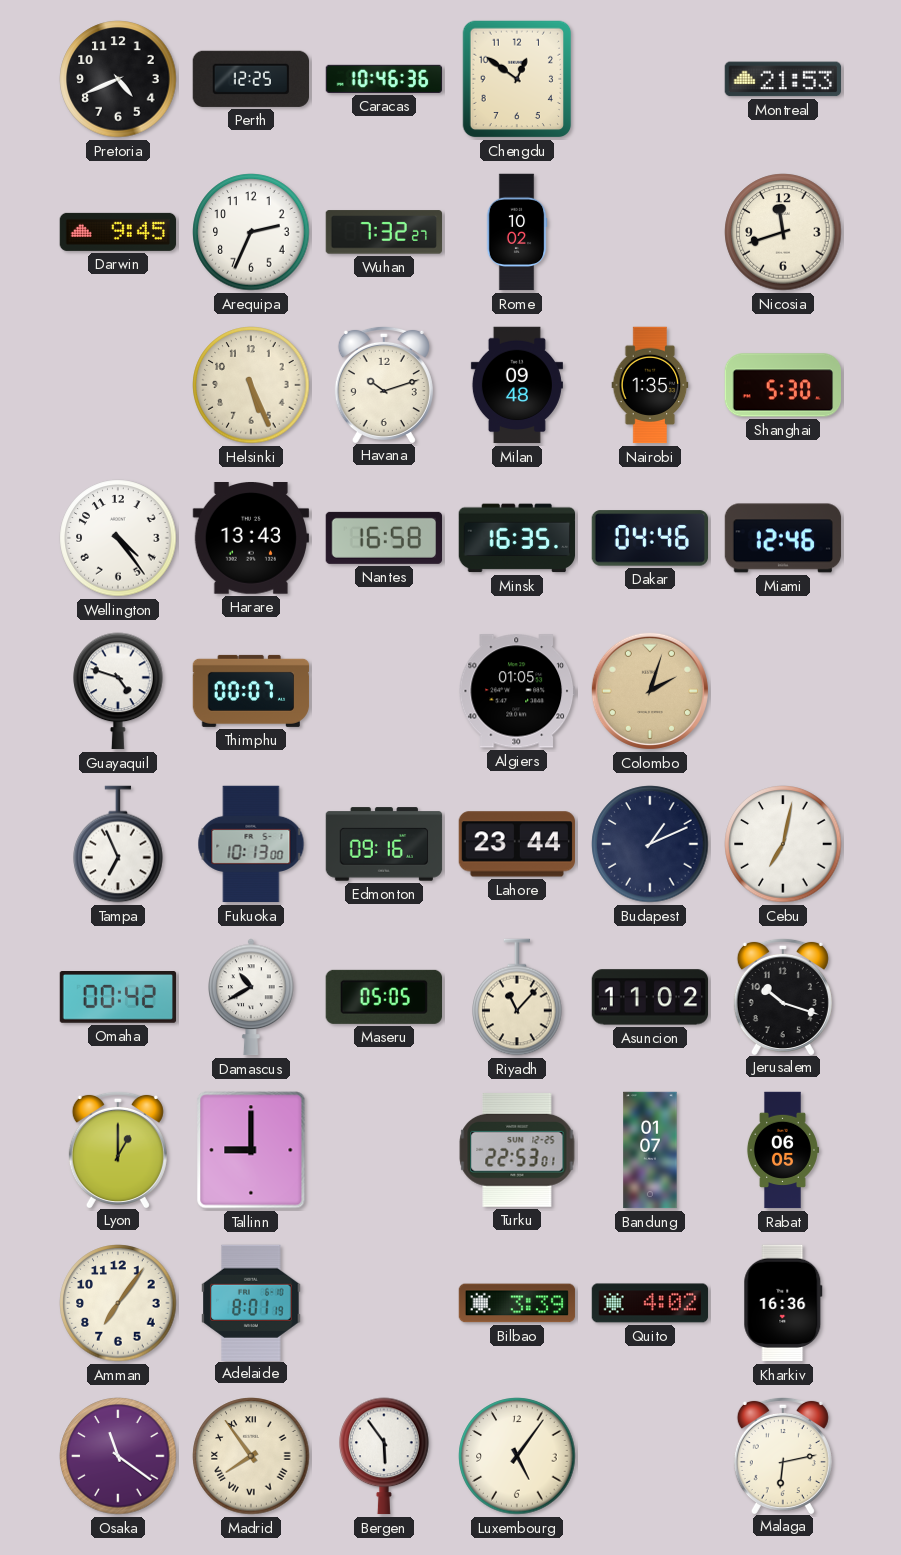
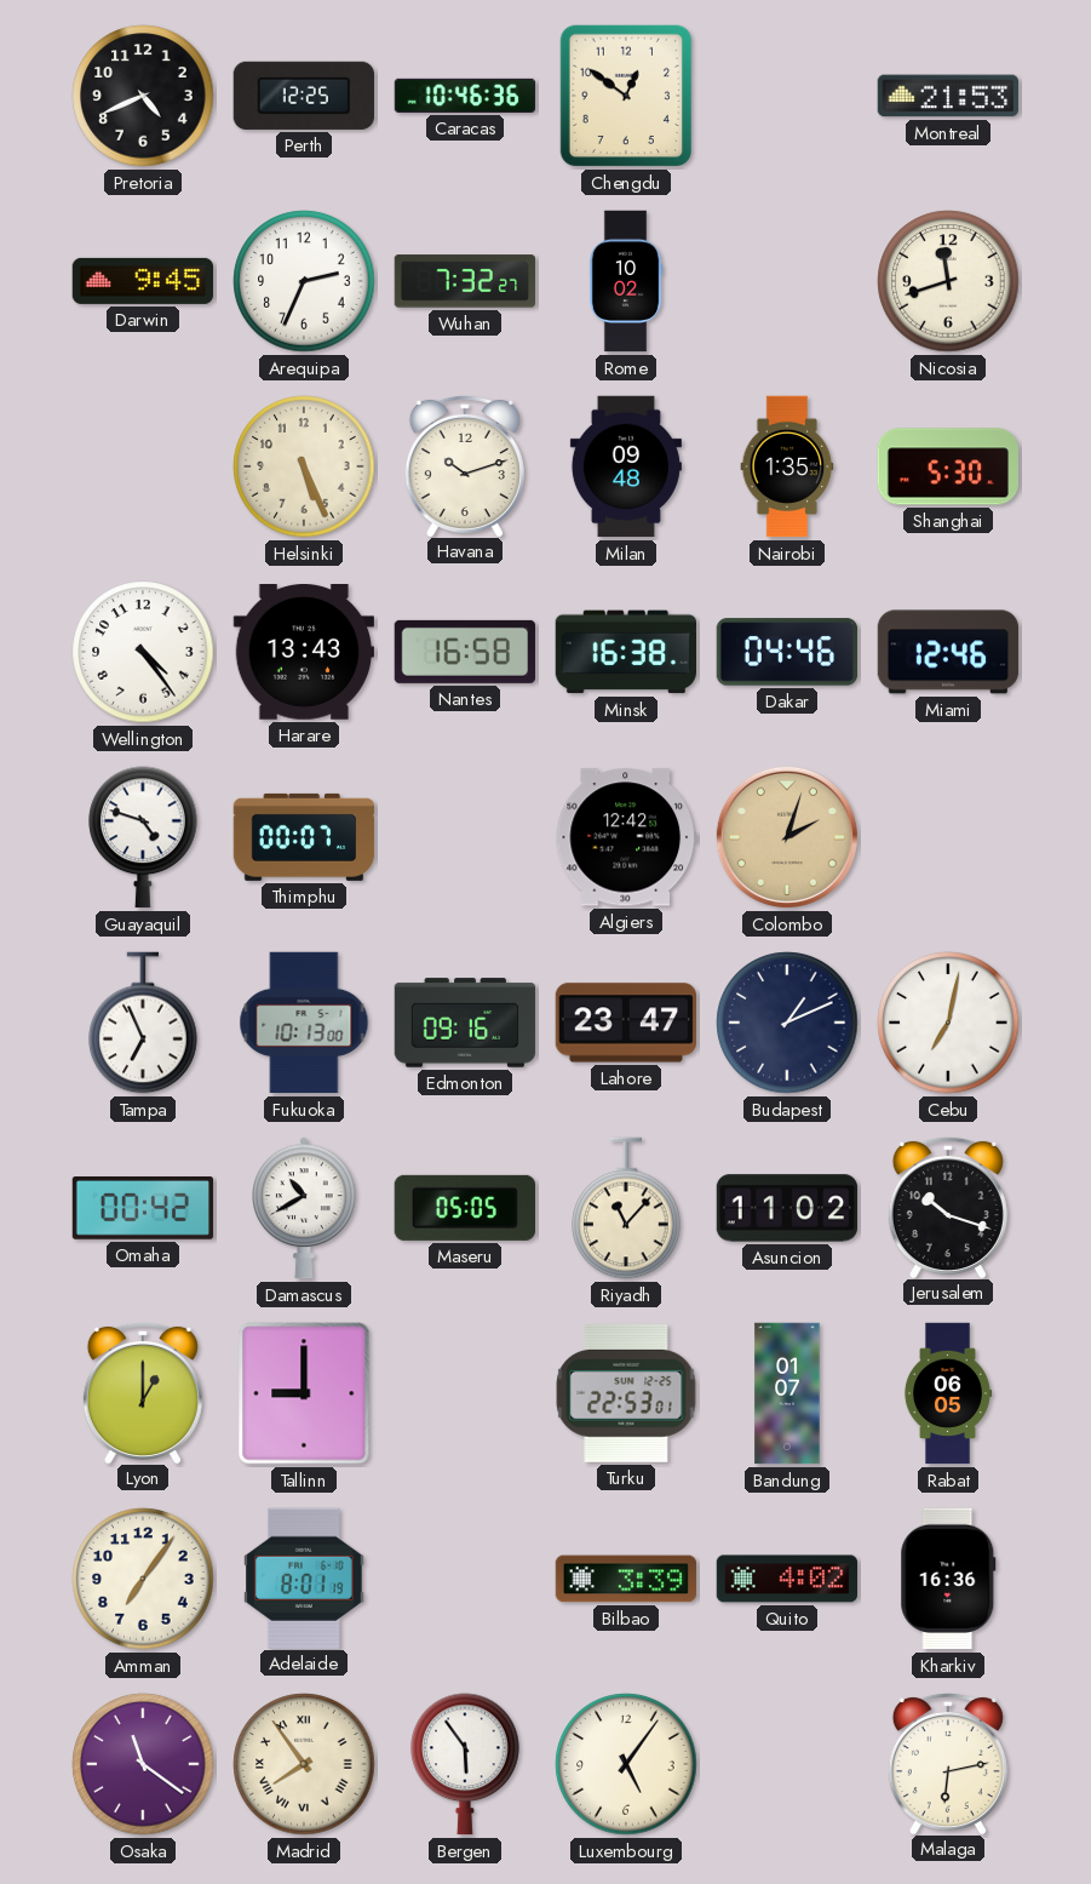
Minsk: 16:35 -> 16:38 (625, 652)
Algiers: 01:05 -> 12:42 (625, 837)
Lahore: 23:44 -> 23:47 (625, 1023)
